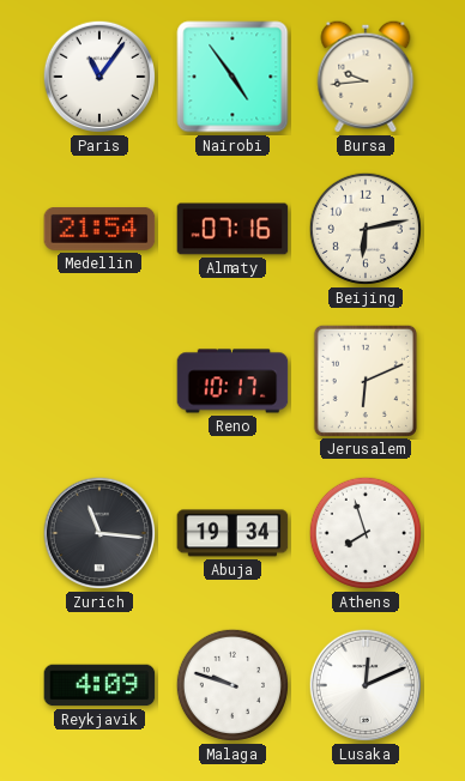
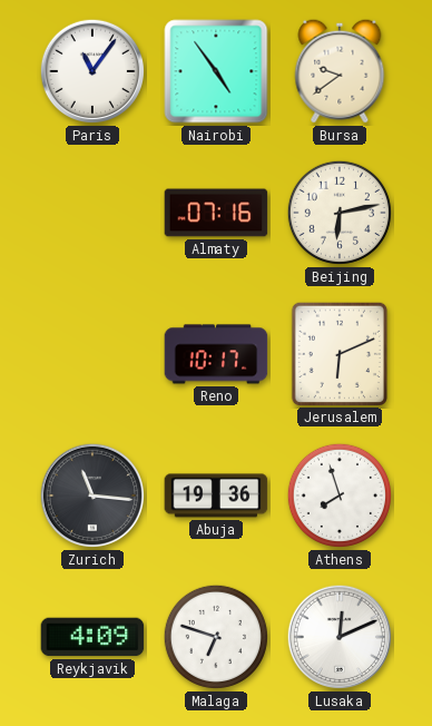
Bursa: 9:44 -> 9:39 (340, 71)
Medellin: 21:54 -> none (99, 230)
Abuja: 19:34 -> 19:36 (216, 496)
Malaga: 9:48 -> 6:48 (216, 637)
